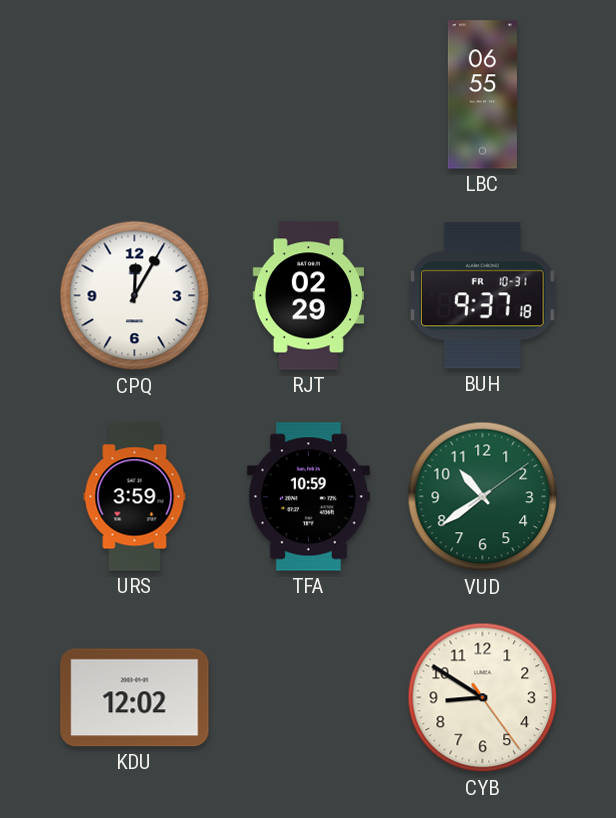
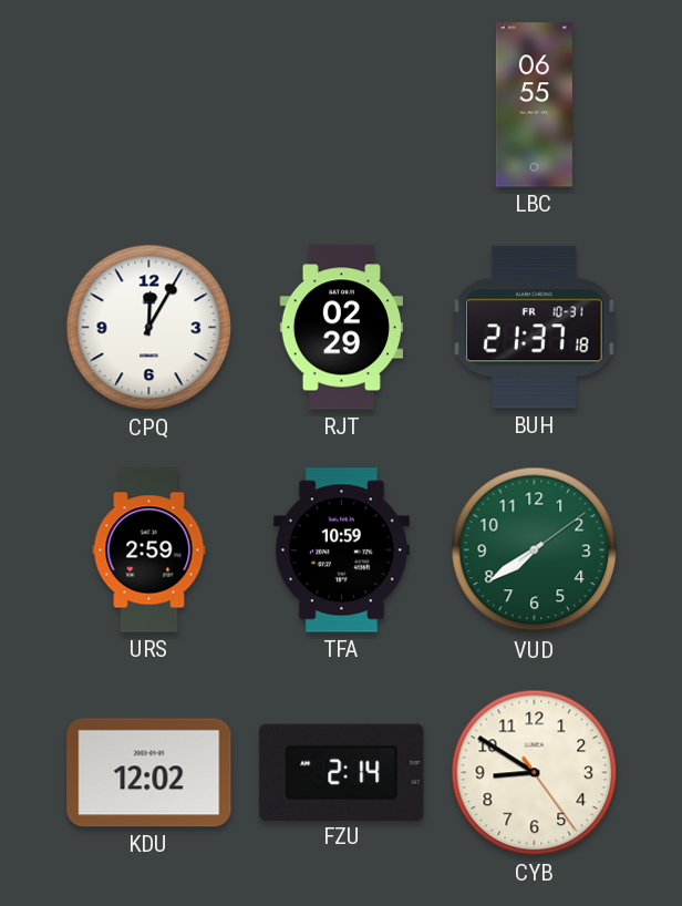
BUH: 9:37 -> 21:37 (535, 328)
URS: 3:59 -> 2:59 (149, 550)
VUD: 10:39 -> 7:39 (535, 550)
FZU: none -> 2:14 (342, 772)
